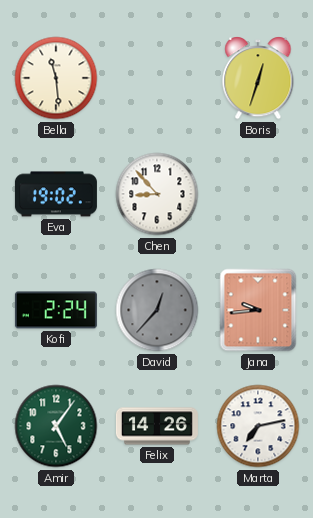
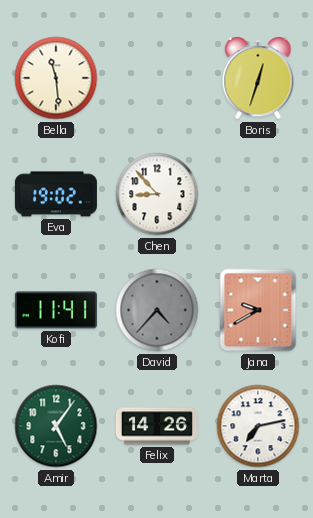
Kofi: 2:24 -> 11:41 (56, 310)
David: 12:37 -> 4:37 (157, 310)
Jana: 9:44 -> 9:40 (258, 310)
